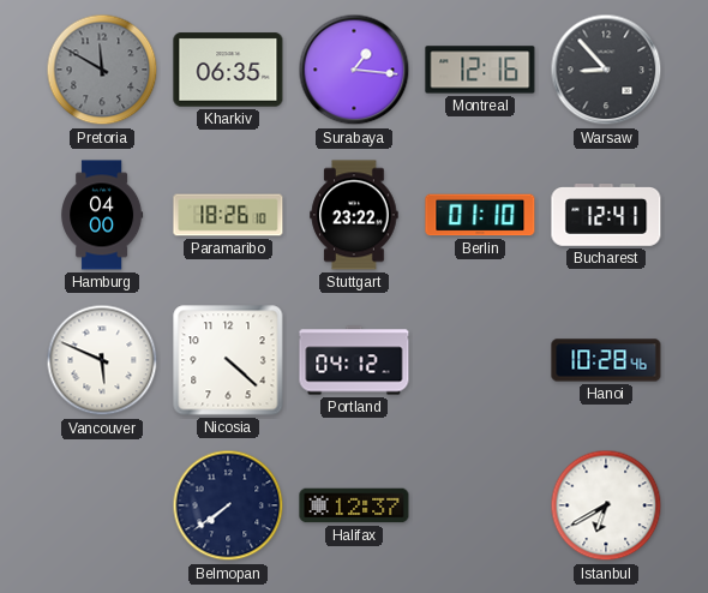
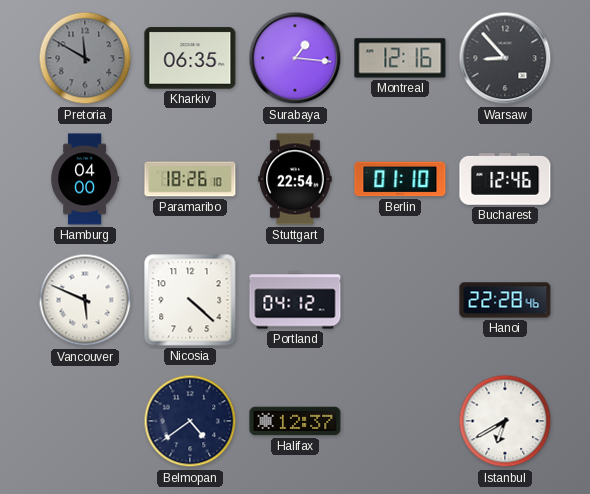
Stuttgart: 23:22 -> 22:54 (295, 179)
Bucharest: 12:41 -> 12:46 (505, 180)
Hanoi: 10:28 -> 22:28 (505, 300)
Belmopan: 7:39 -> 4:39 (190, 421)
